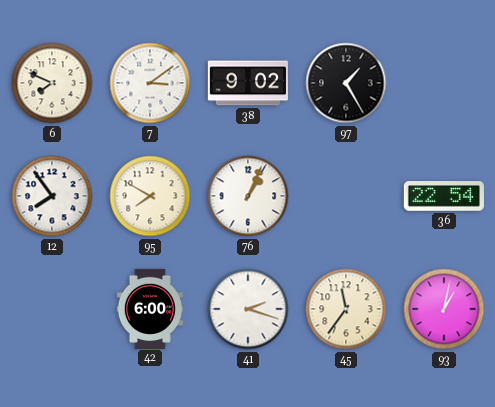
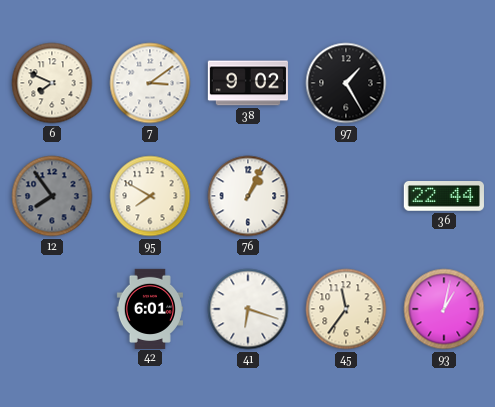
12 dial: white -> grey (52, 196)
36: 22:54 -> 22:44 (444, 196)
42: 6:00 -> 6:01 (150, 308)
41: 2:18 -> 6:18 (248, 309)
